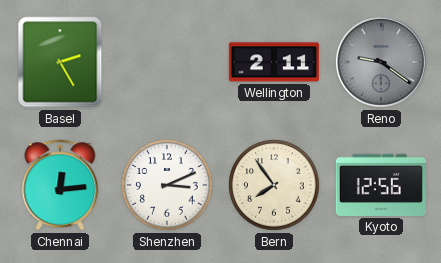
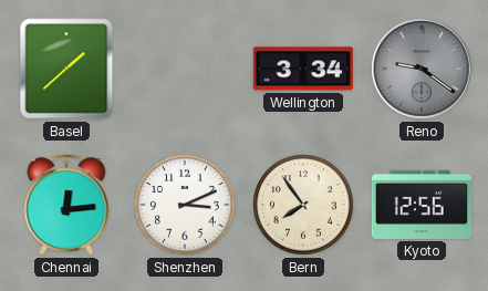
Basel: 2:25 -> 1:38 (66, 69)
Wellington: 2:11 -> 3:34 (303, 69)
